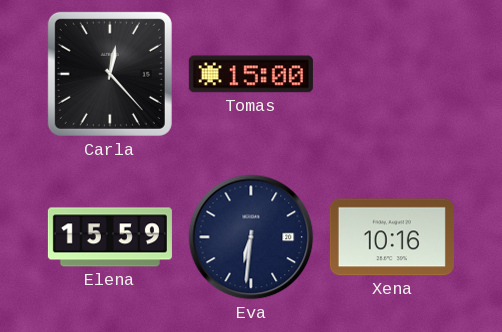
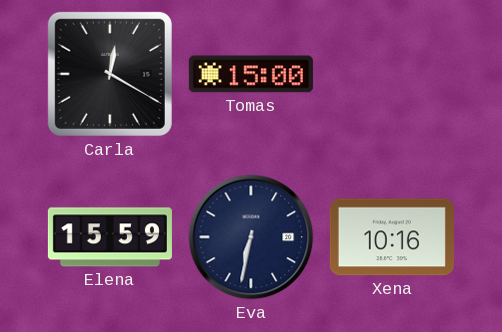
Carla: 12:23 -> 12:20 (110, 74)
Eva: 6:31 -> 6:32 (251, 237)
